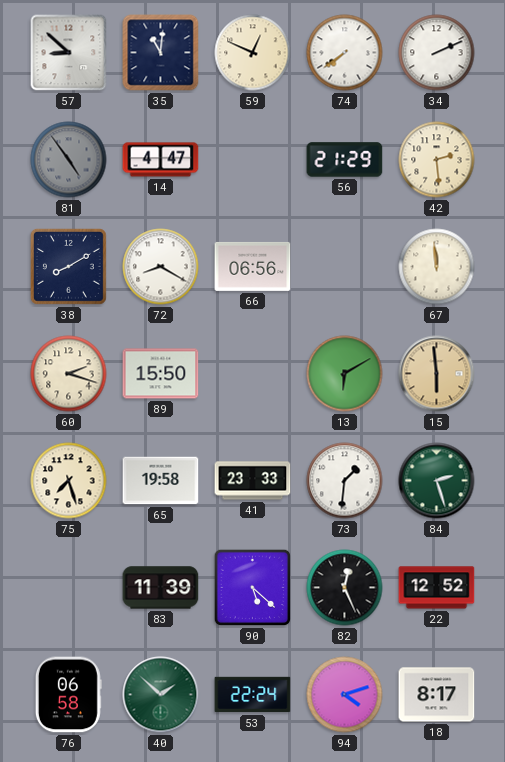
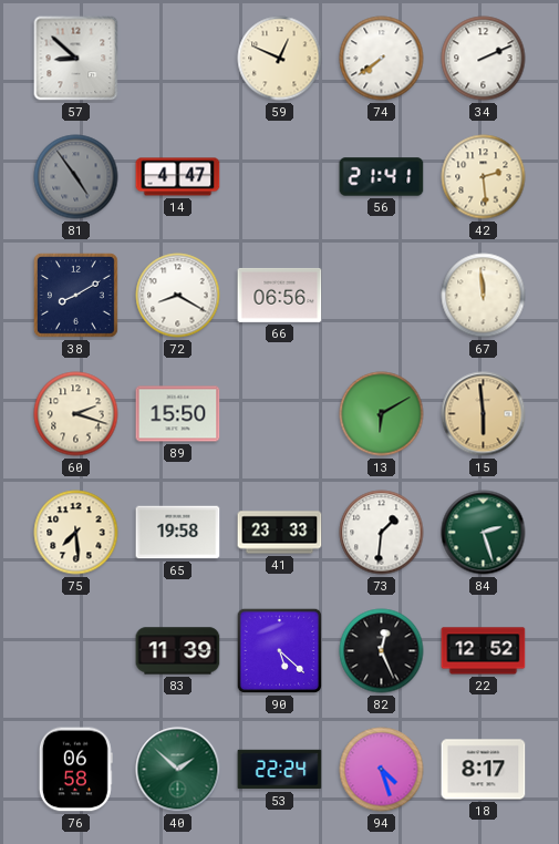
35: 11:01 -> none (161, 53)
56: 21:29 -> 21:41 (382, 177)
75: 7:27 -> 7:29 (76, 533)
94: 4:12 -> 4:27 (382, 770)
